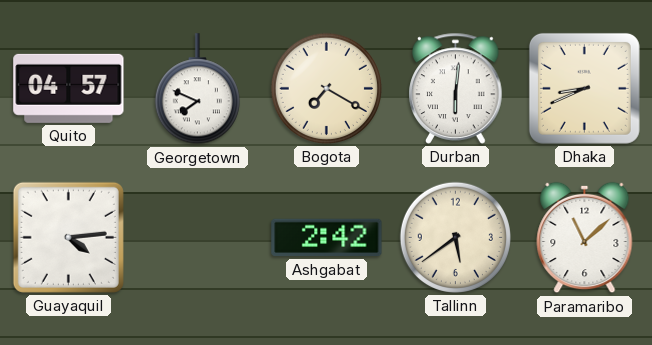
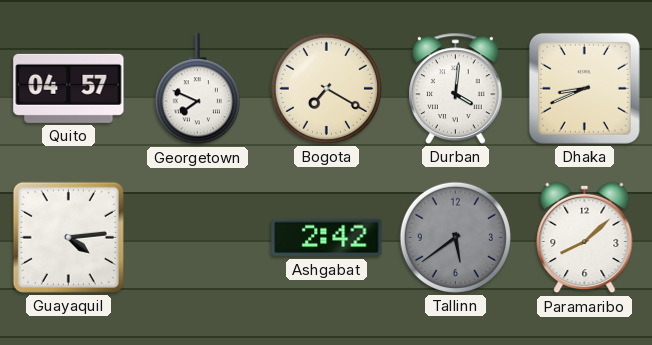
Durban: 6:01 -> 4:01 (456, 88)
Tallinn dial: cream -> grey (455, 237)
Paramaribo: 11:08 -> 8:08 (585, 238)
